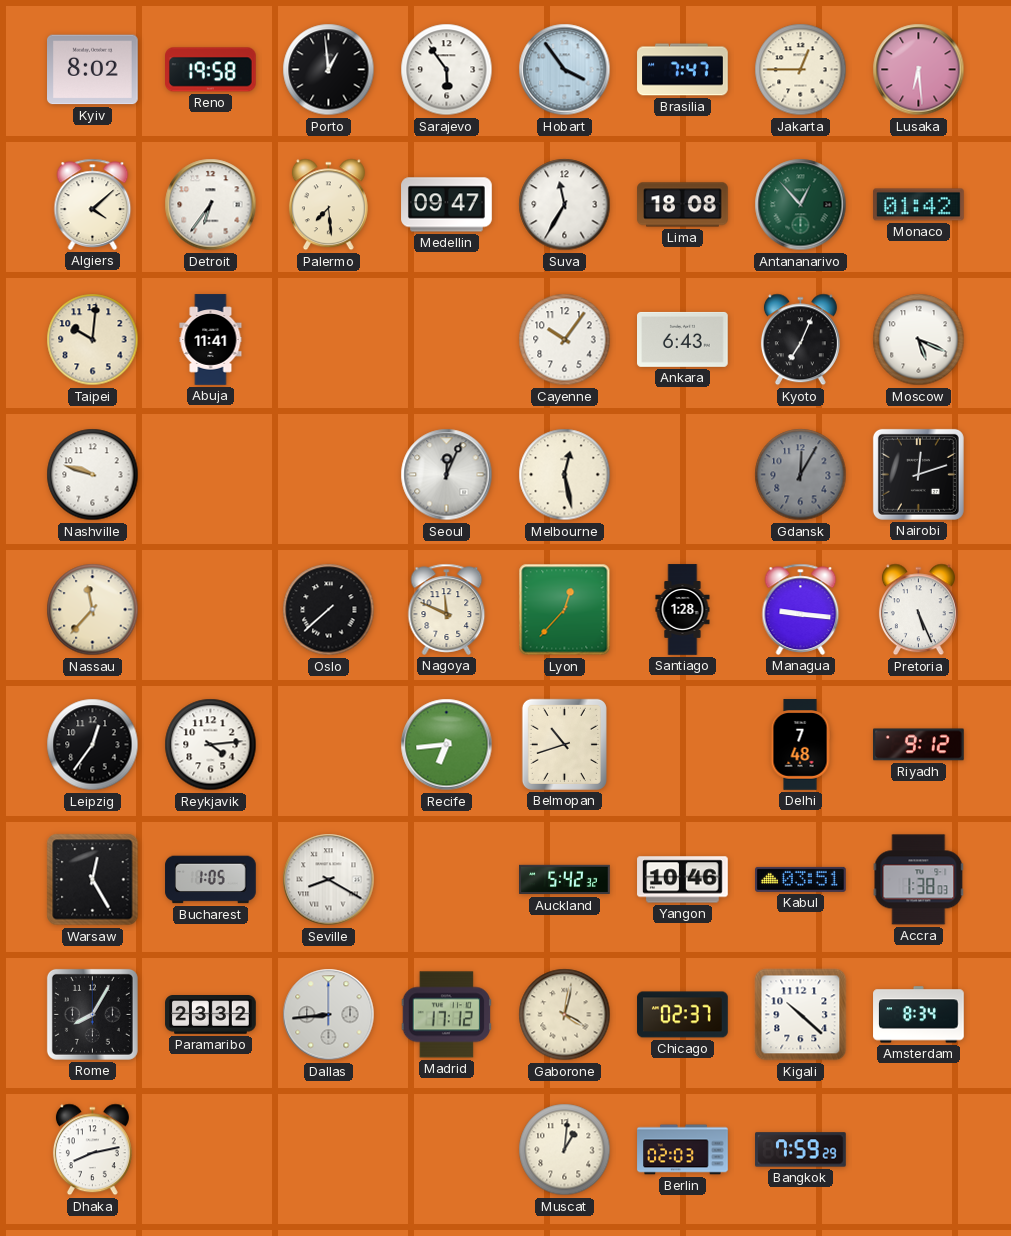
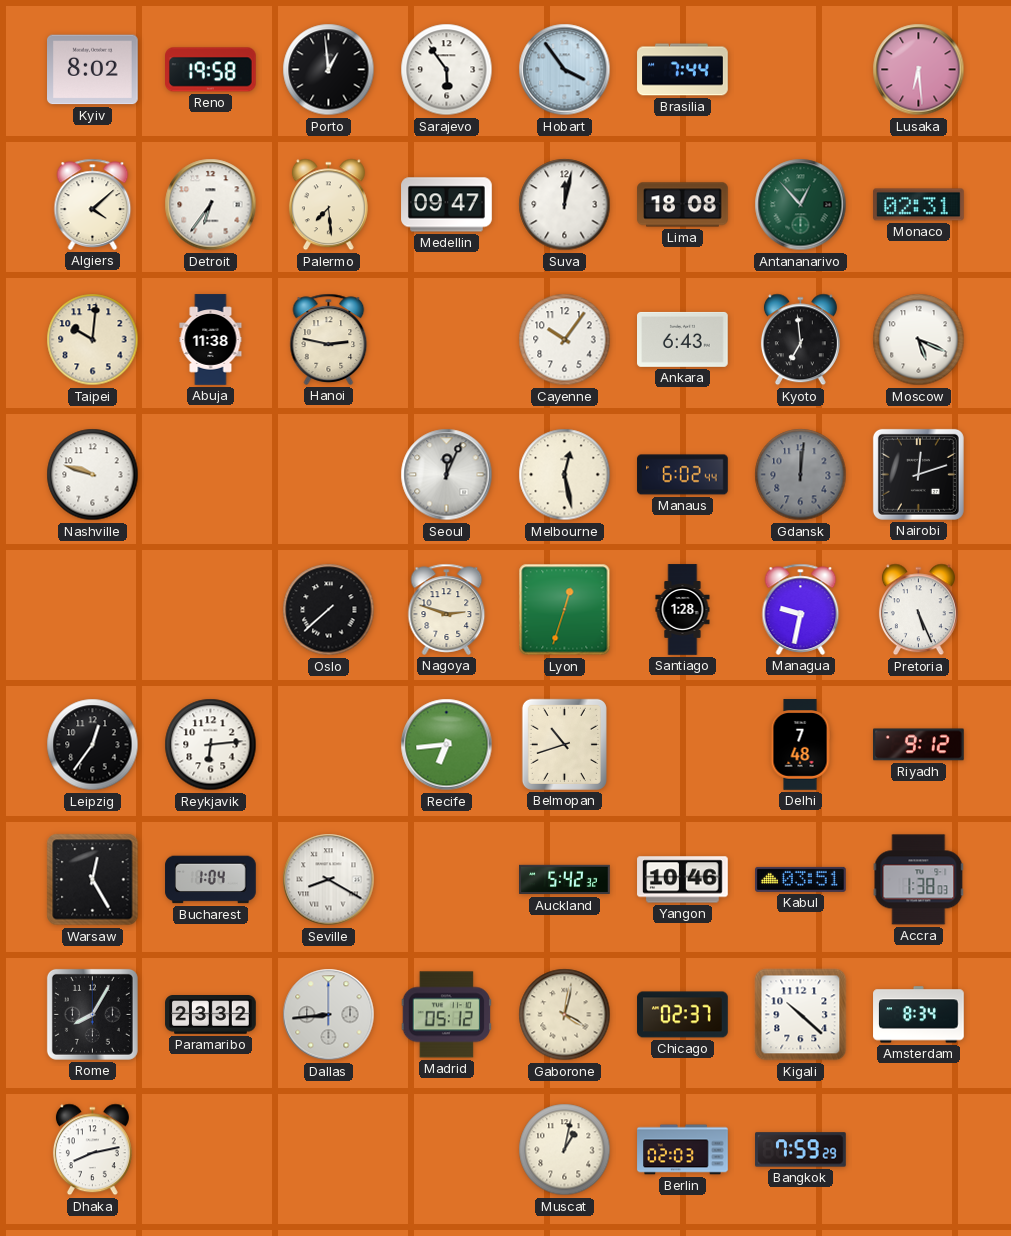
Brasilia: 7:47 -> 7:44 (683, 70)
Jakarta: 12:45 -> none (801, 70)
Suva: 11:35 -> 12:02 (565, 205)
Monaco: 01:42 -> 02:31 (919, 205)
Abuja: 11:41 -> 11:38 (211, 340)
Hanoi: none -> 2:47 (329, 339)
Kyoto: 7:04 -> 6:59 (800, 340)
Manaus: none -> 6:02 (683, 475)
Gdansk: 12:05 -> 12:01 (801, 475)
Nassau: 11:37 -> none (93, 610)
Nagoya: 11:49 -> 2:48 (447, 609)
Lyon: 12:37 -> 12:33 (565, 610)
Managua: 9:16 -> 9:32 (801, 609)
Reykjavik: 4:14 -> 6:14 (211, 745)
Bucharest: 1:05 -> 1:04 (211, 880)
Madrid: 17:12 -> 05:12 (446, 1015)
Muscat: 1:01 -> 1:02 (565, 1150)
